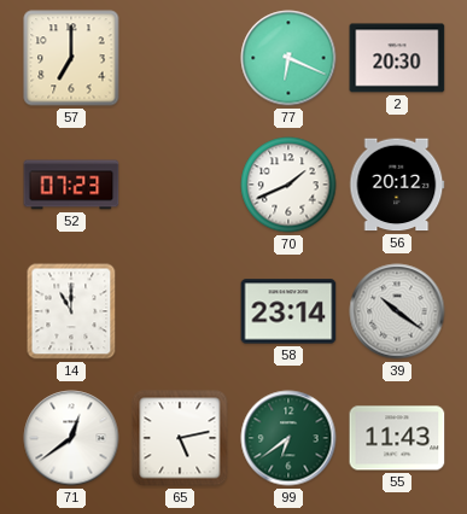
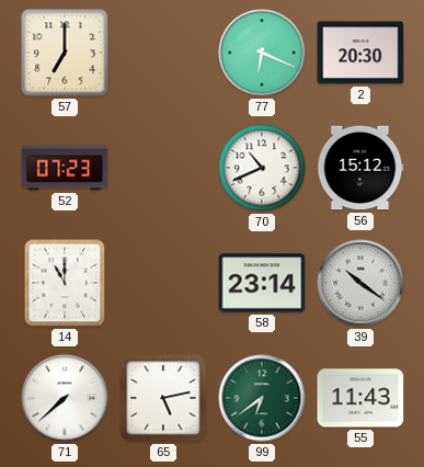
70: 1:41 -> 10:41 (262, 168)
56: 20:12 -> 15:12 (360, 168)
71: 12:39 -> 7:38 (65, 398)
